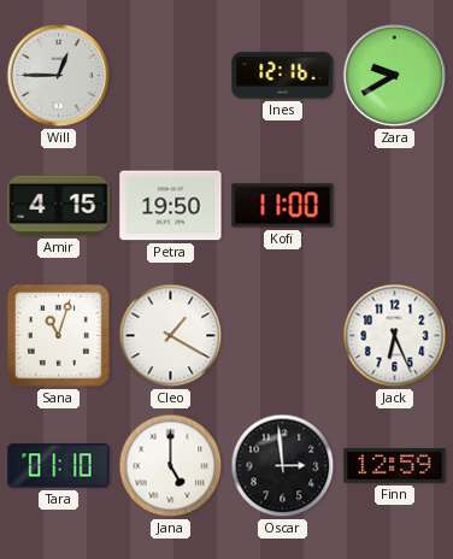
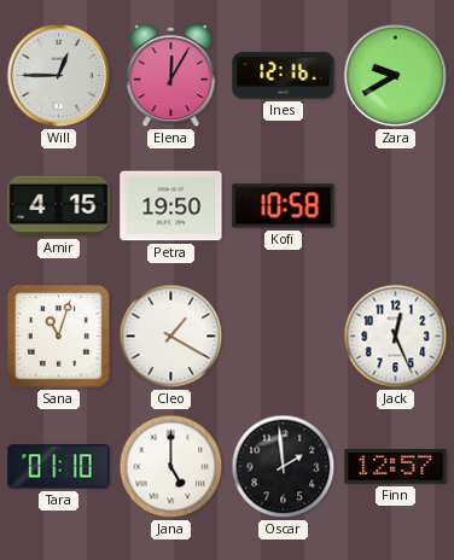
Elena: none -> 12:05 (171, 76)
Kofi: 11:00 -> 10:58 (284, 206)
Jack: 6:26 -> 12:26 (396, 337)
Oscar: 2:59 -> 1:59 (284, 467)
Finn: 12:59 -> 12:57 (396, 467)
